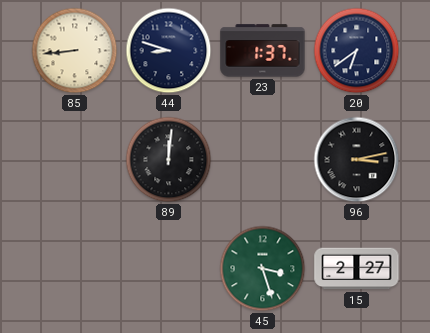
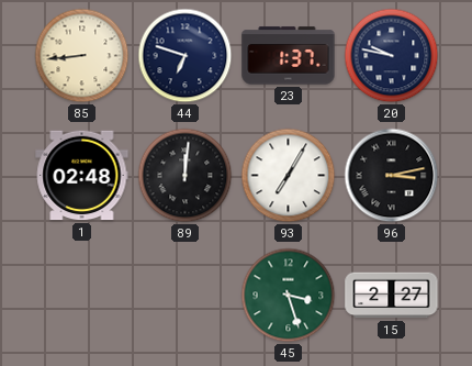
44: 8:48 -> 6:48 (186, 56)
20: 6:39 -> 9:47 (392, 56)
1: none -> 02:48 (82, 176)
93: none -> 7:05 (289, 176)
